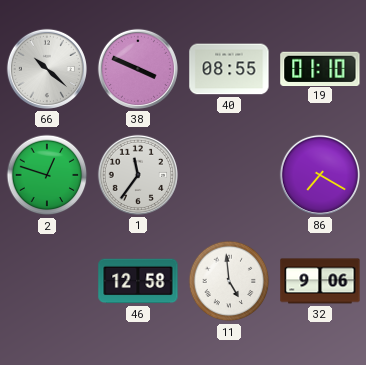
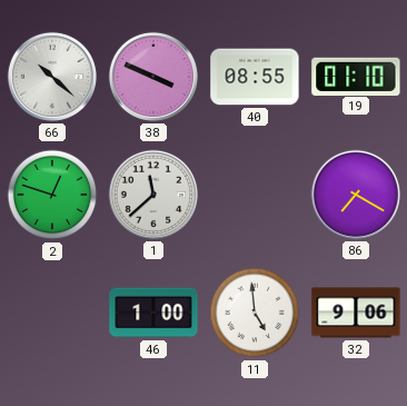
1: 11:36 -> 11:38 (153, 195)
46: 12:58 -> 1:00 (153, 313)
